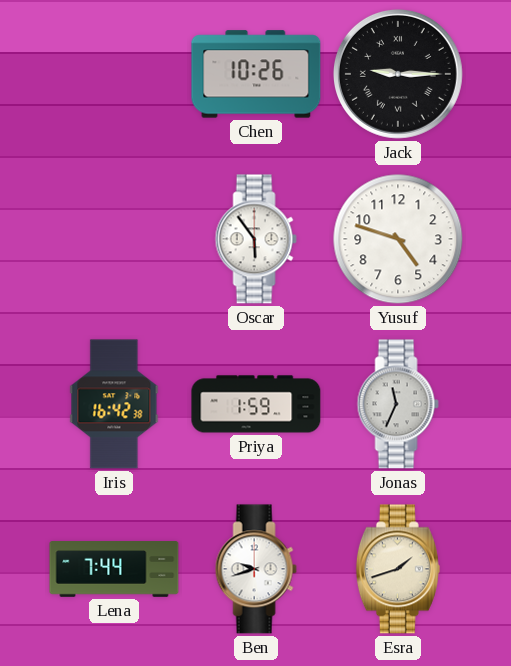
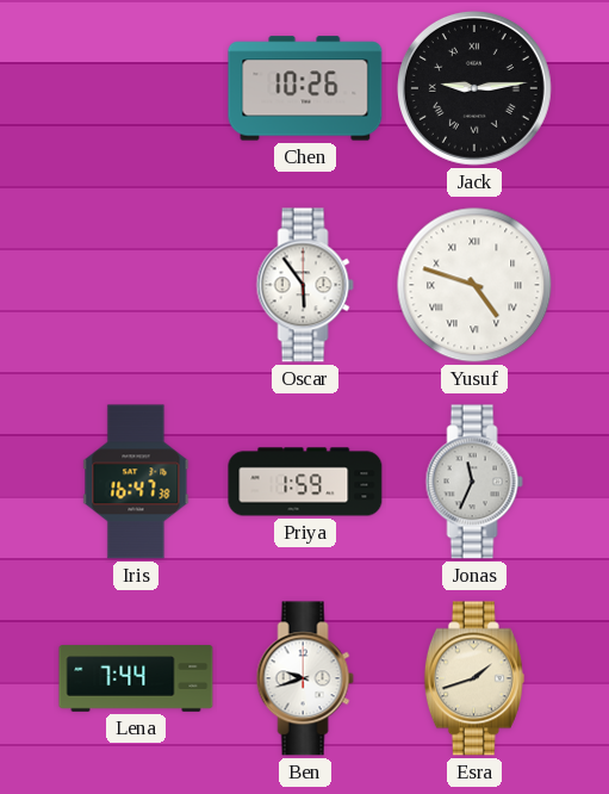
Jack: 9:15 -> 9:14 (474, 88)
Yusuf numerals: Arabic -> Roman (474, 285)
Iris: 16:42 -> 16:47 (136, 482)
